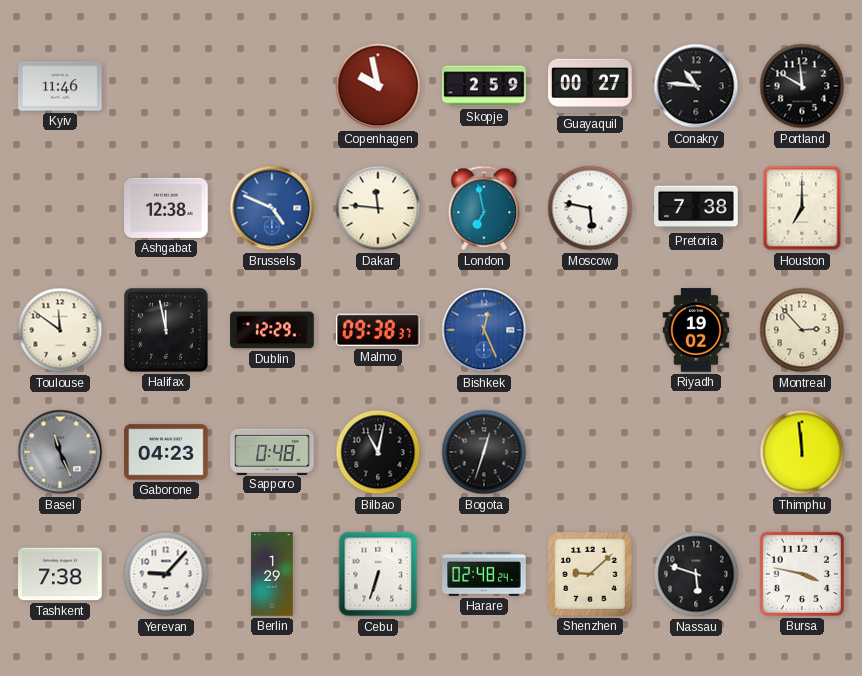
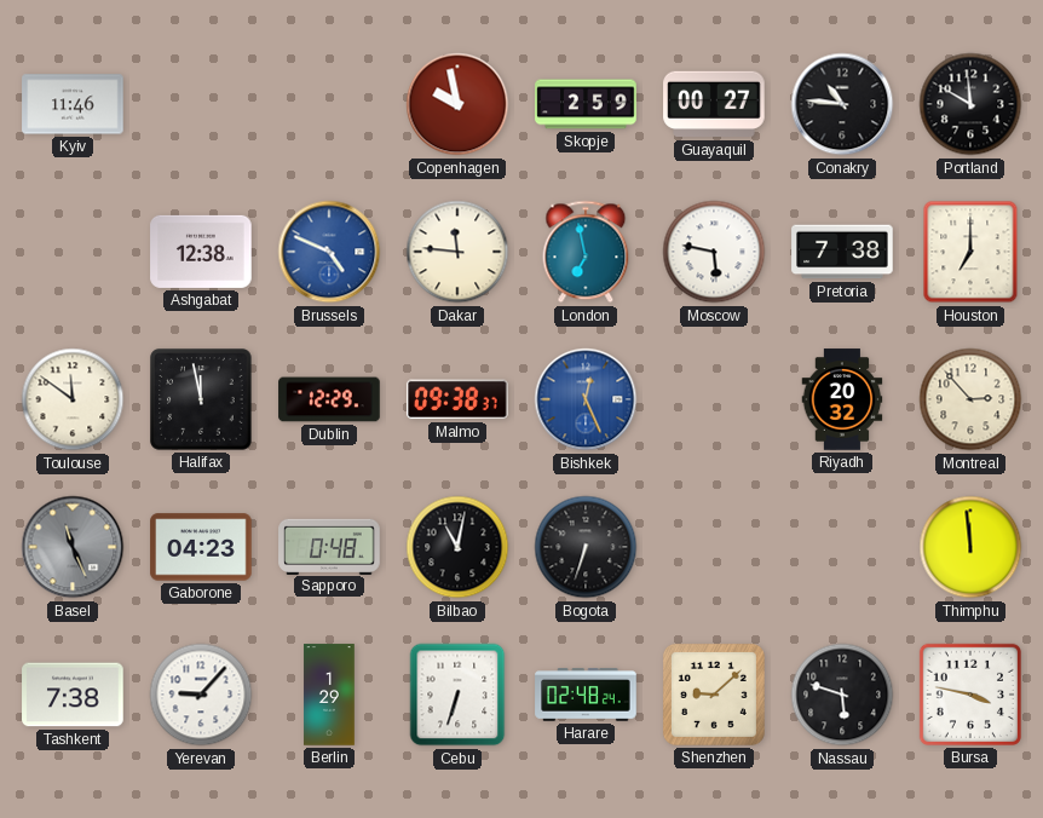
Riyadh: 19:02 -> 20:32 (842, 399)
Bogota: 12:33 -> 6:33 (586, 547)
